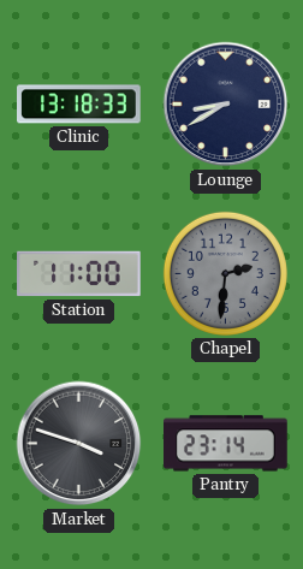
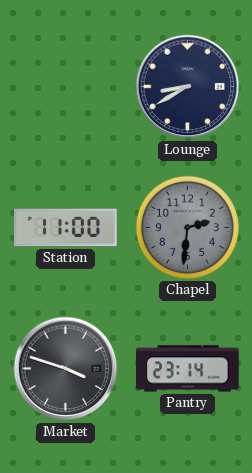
Clinic: 13:18 -> none (79, 105)
